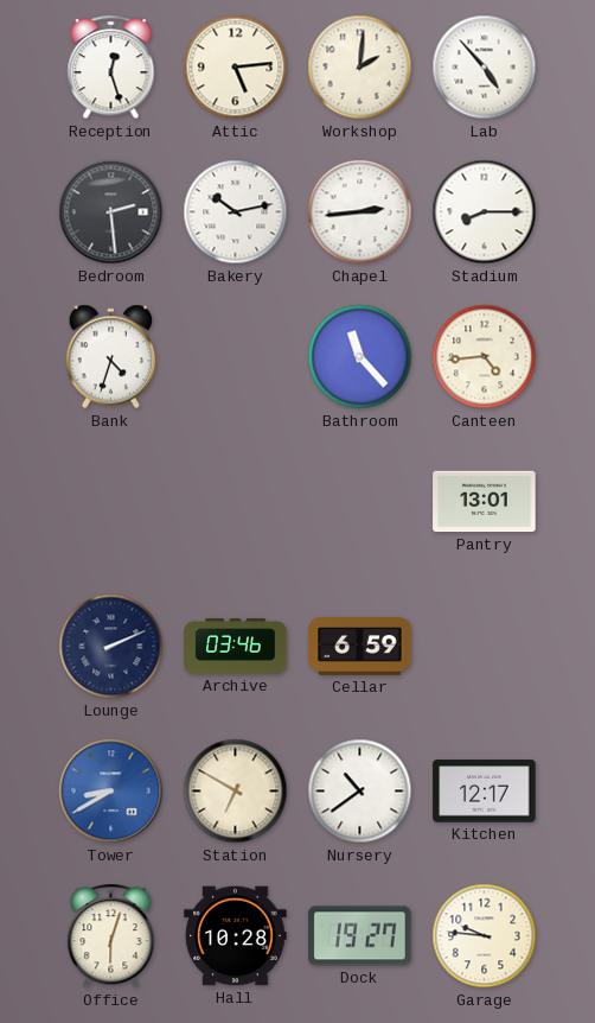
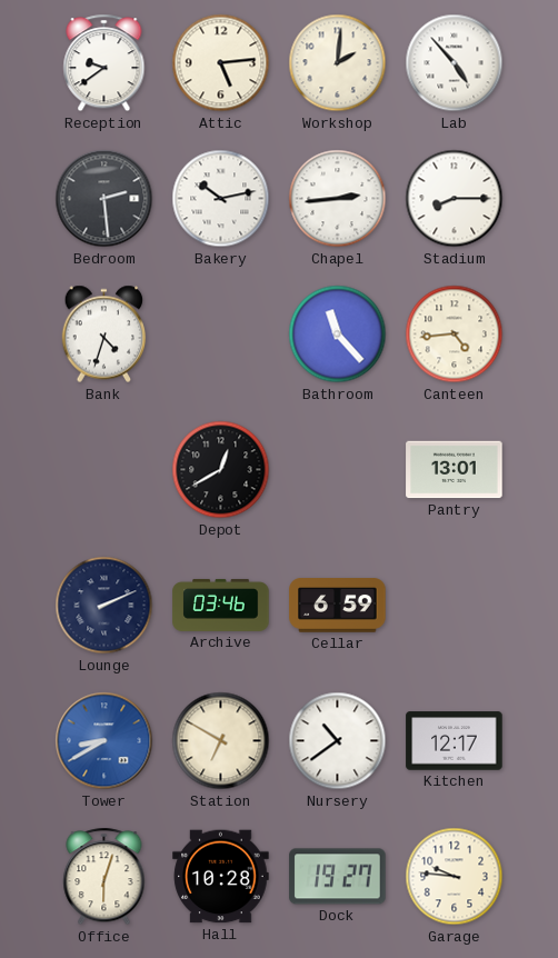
Reception: 12:27 -> 9:39 (104, 63)
Depot: none -> 12:40 (221, 470)
